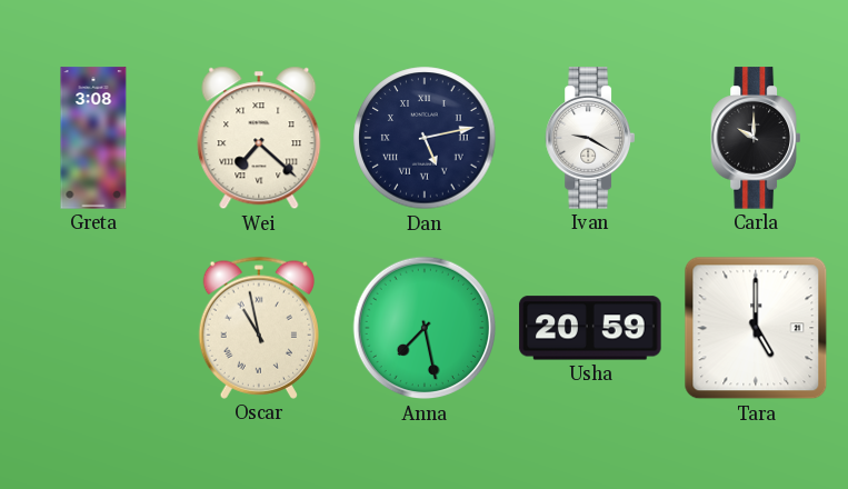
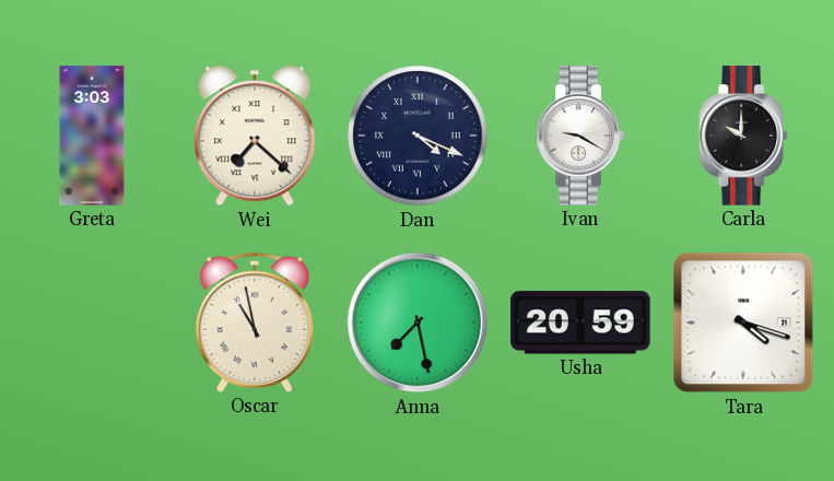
Greta: 3:08 -> 3:03 (92, 136)
Dan: 5:13 -> 4:19 (418, 136)
Tara: 5:00 -> 4:18 (743, 322)
